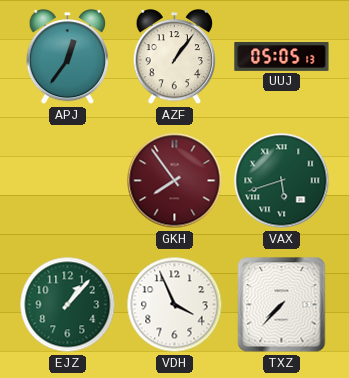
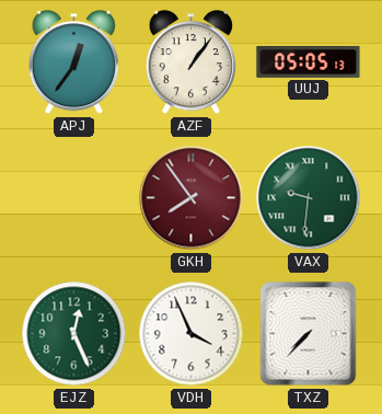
VAX: 5:42 -> 9:31 (309, 198)
EJZ: 1:07 -> 12:26 (74, 334)
